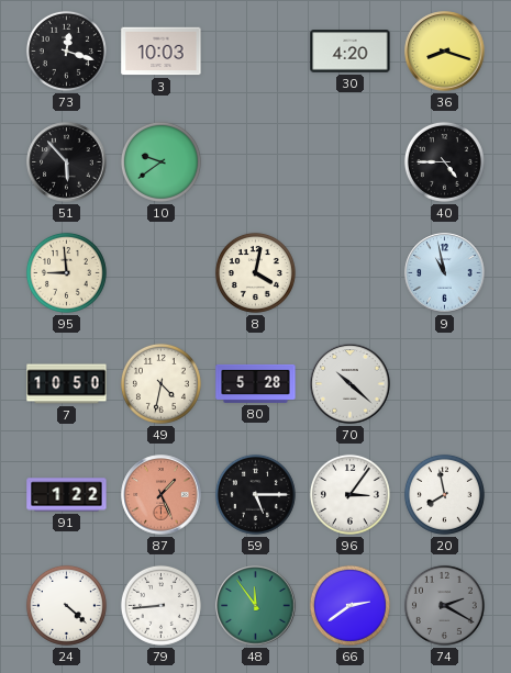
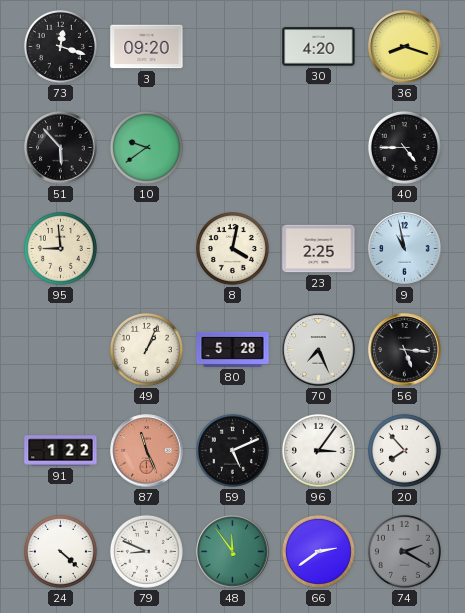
3: 10:03 -> 09:20 (147, 47)
23: none -> 2:25 (319, 249)
7: 10:50 -> none (67, 384)
49: 4:32 -> 1:04 (146, 349)
70: 10:22 -> 7:26 (319, 350)
56: none -> 5:16 (405, 350)
87: 1:26 -> 11:26 (147, 451)
59: 5:15 -> 5:11 (232, 450)
20: 7:58 -> 7:53 (404, 450)
79: 8:44 -> 8:49 (146, 551)
